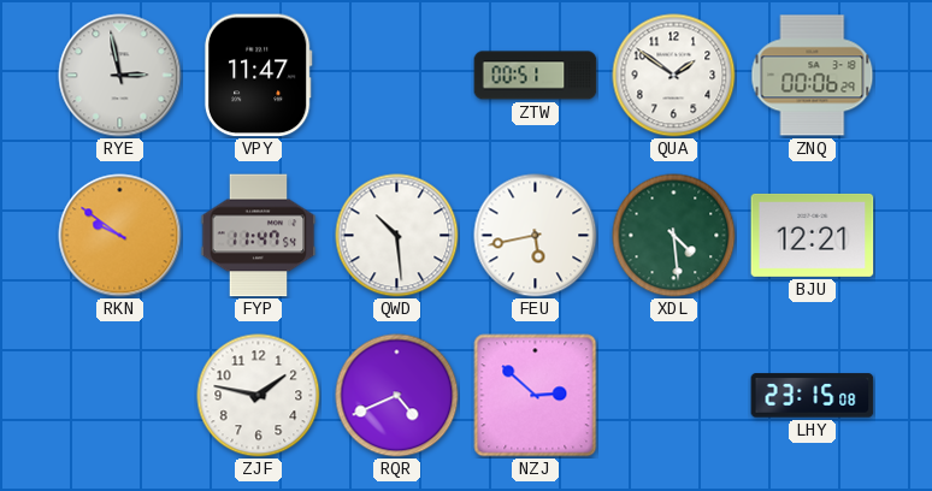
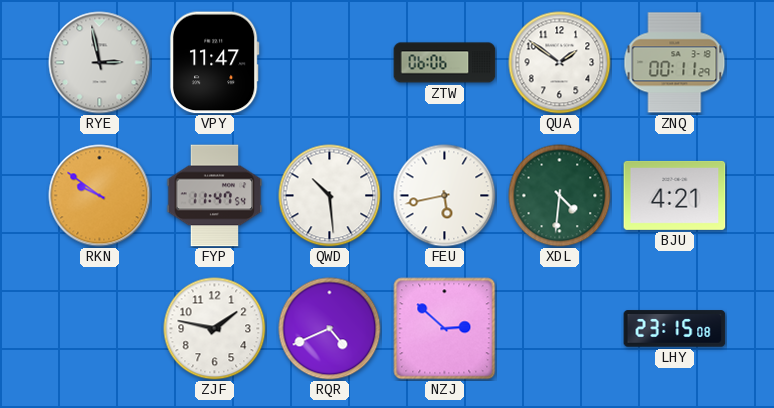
ZTW: 00:51 -> 06:06 (445, 63)
ZNQ: 00:06 -> 00:11 (675, 63)
XDL: 4:29 -> 4:31 (560, 196)
BJU: 12:21 -> 4:21 (675, 195)
